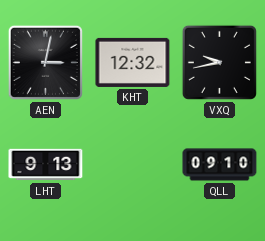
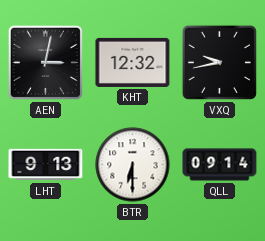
BTR: none -> 6:30 (133, 165)
QLL: 09:10 -> 09:14 (220, 165)
